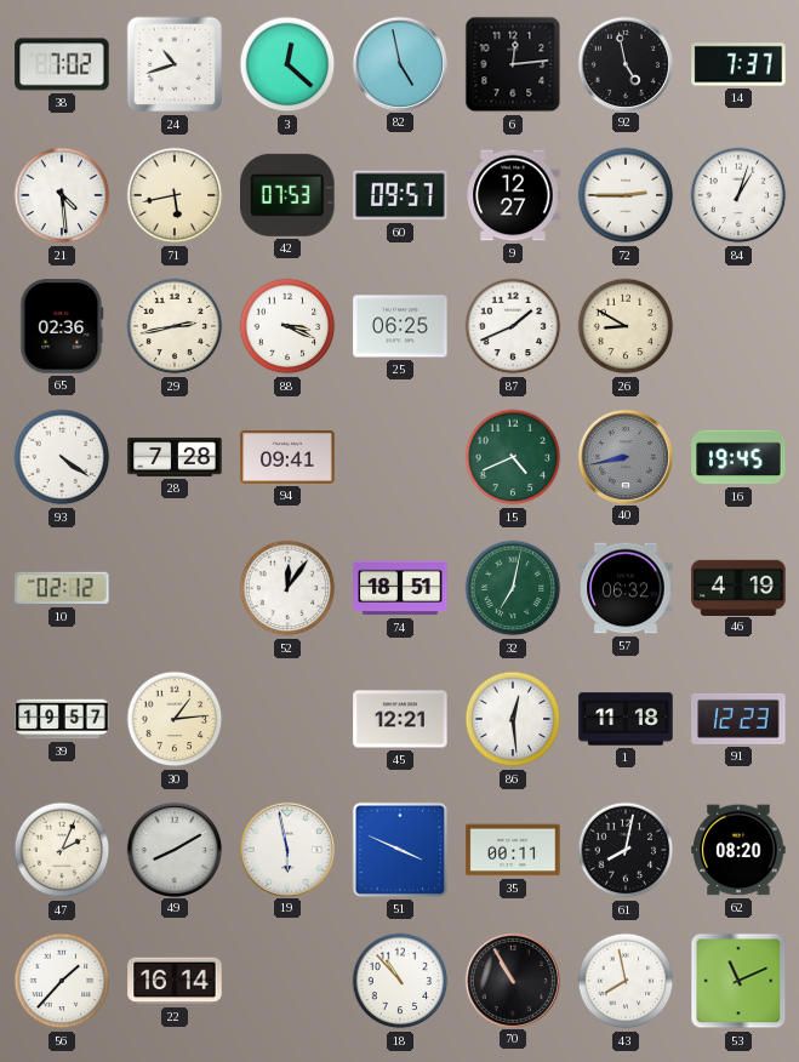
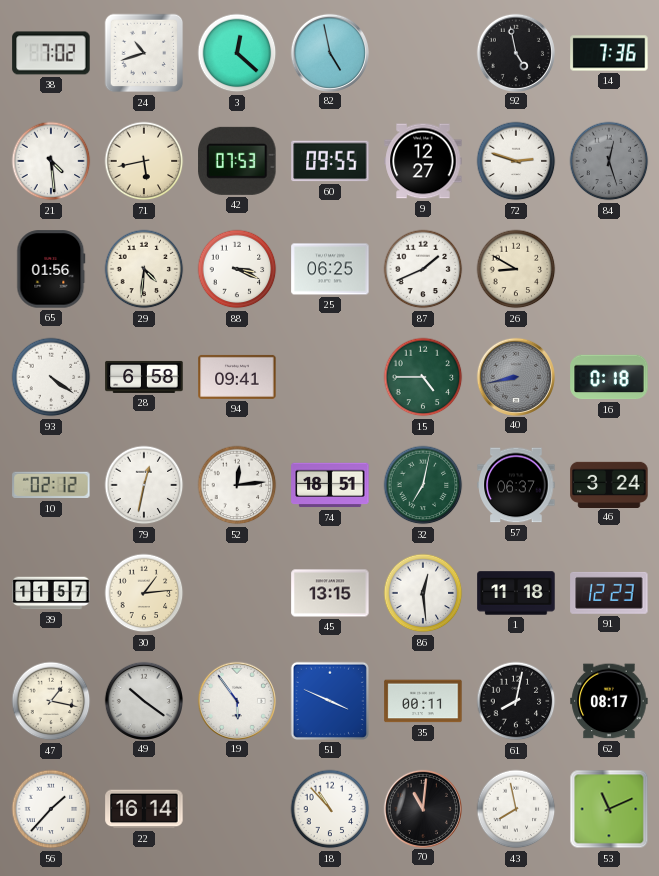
6: 12:14 -> none (513, 64)
14: 7:37 -> 7:36 (609, 53)
60: 09:57 -> 09:55 (330, 161)
72: 2:45 -> 2:48 (516, 161)
84: 1:03 -> 12:27 (609, 161)
84 dial: white -> grey (609, 161)
65: 02:36 -> 01:56 (51, 269)
29: 2:43 -> 4:31 (144, 269)
28: 7:28 -> 6:58 (144, 377)
15: 4:41 -> 4:45 (423, 377)
16: 19:45 -> 0:18 (609, 377)
79: none -> 12:32 (144, 485)
52: 12:06 -> 12:14 (237, 485)
57: 06:32 -> 06:37 (516, 485)
46: 4:19 -> 3:24 (609, 484)
39: 19:57 -> 11:57 (51, 593)
45: 12:21 -> 13:15 (330, 593)
47: 2:04 -> 1:17 (51, 701)
49: 8:10 -> 10:21 (143, 700)
19: 5:58 -> 5:54 (236, 700)
62: 08:20 -> 08:17 (609, 701)
70: 10:55 -> 11:01 (422, 808)
